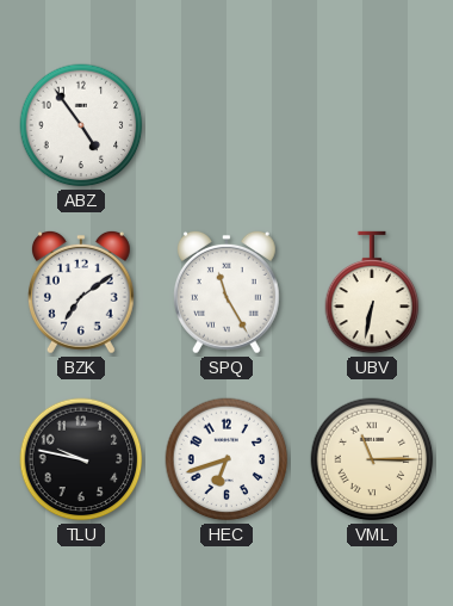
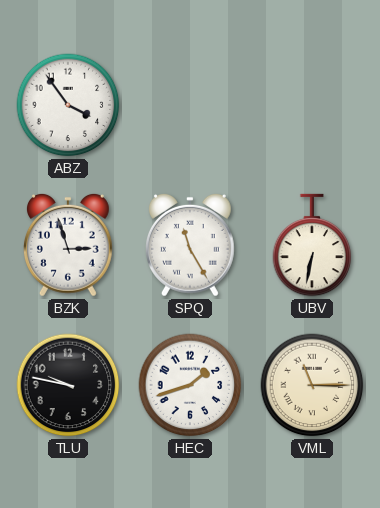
ABZ: 4:54 -> 3:54 (68, 105)
BZK: 7:09 -> 2:57 (68, 245)
HEC: 6:42 -> 1:42 (190, 385)
